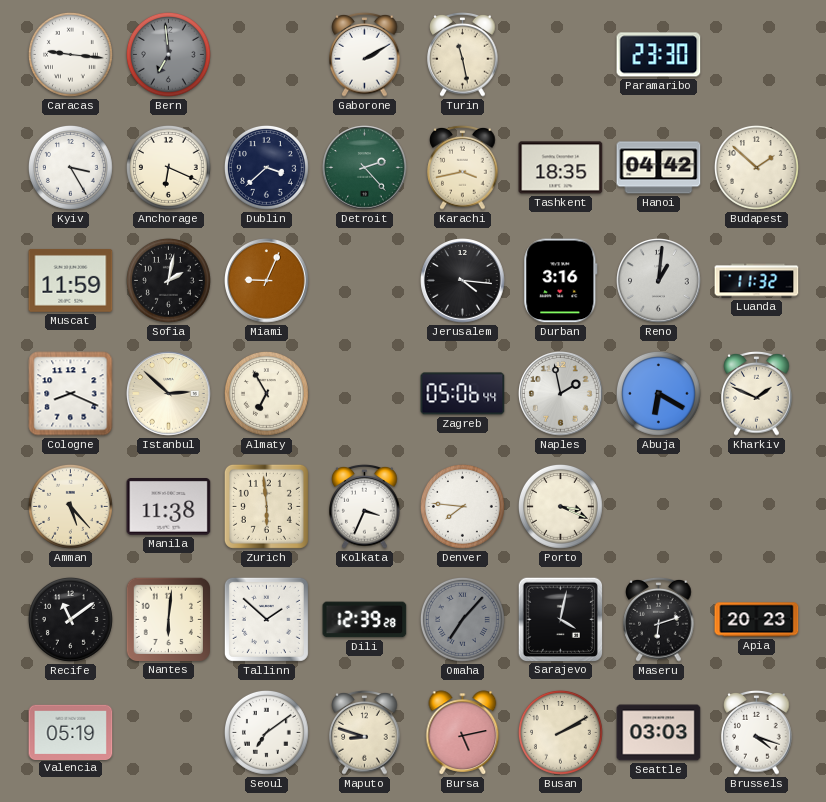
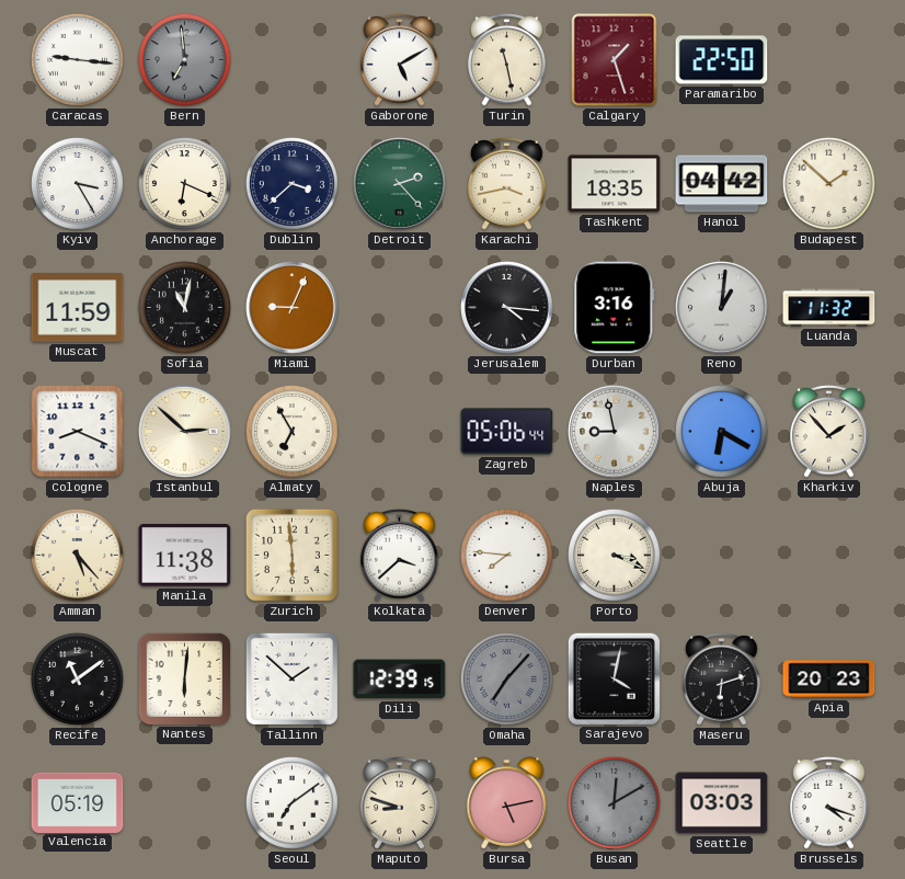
Gaborone: 2:10 -> 5:10 (400, 60)
Calgary: none -> 1:27 (615, 60)
Paramaribo: 23:30 -> 22:50 (722, 60)
Sofia: 2:02 -> 11:02 (185, 308)
Naples: 1:58 -> 8:58 (615, 432)
Kharkiv: 1:49 -> 1:53 (829, 432)
Kolkata: 3:34 -> 3:38 (400, 556)
Dili: 12:39:28 -> 12:39:15 (400, 680)
Busan: 2:10 -> 12:10 (615, 803)
Busan dial: cream -> grey (615, 803)
